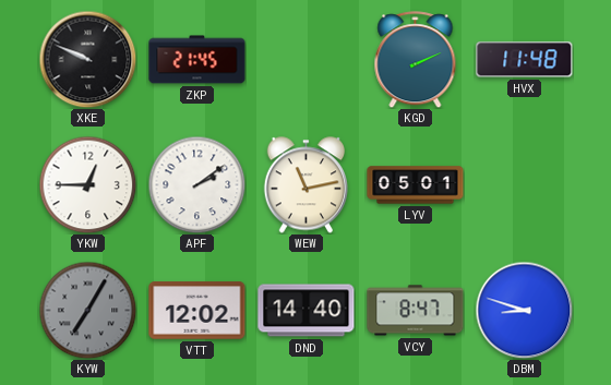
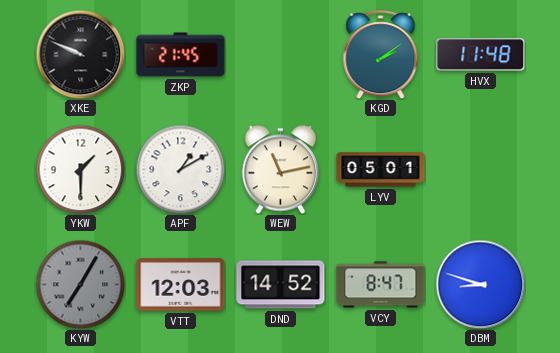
KGD: 2:11 -> 2:09 (381, 55)
YKW: 12:45 -> 1:30 (80, 169)
APF: 2:09 -> 1:10 (180, 169)
VTT: 12:02 -> 12:03 (181, 285)
DND: 14:40 -> 14:52 (281, 285)
